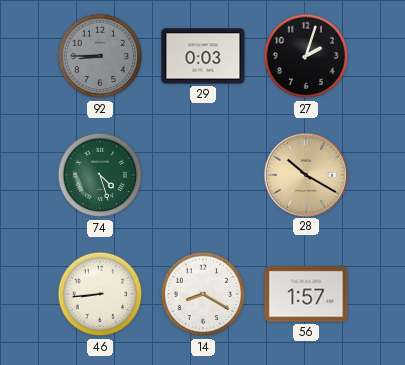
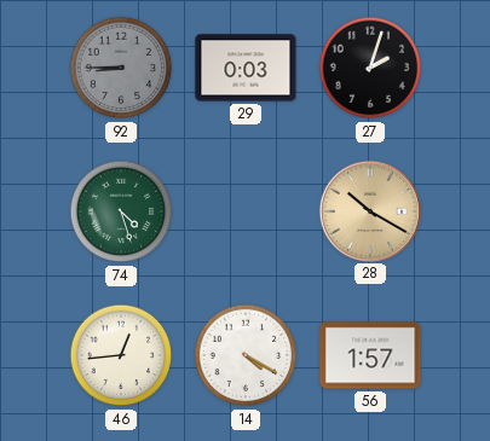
46: 8:44 -> 12:44 (121, 355)
14: 8:20 -> 4:20 (246, 355)
